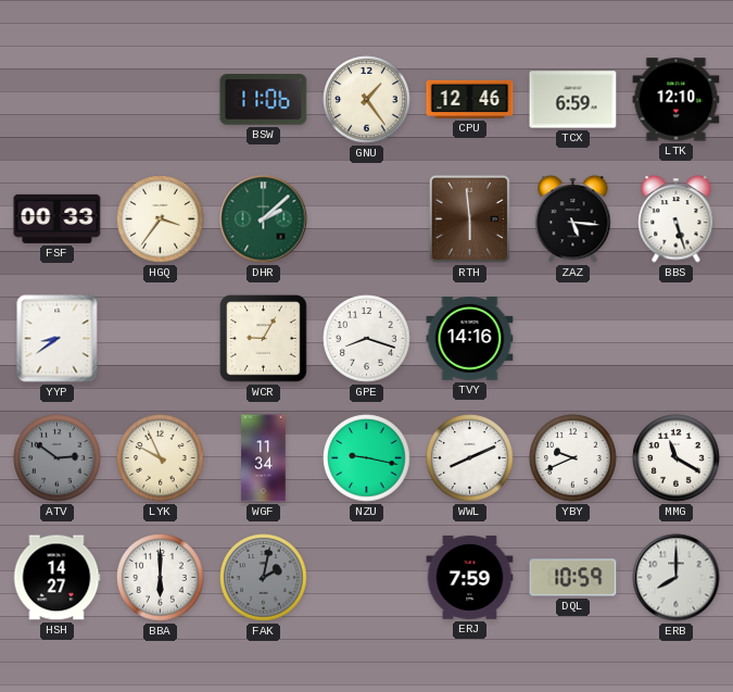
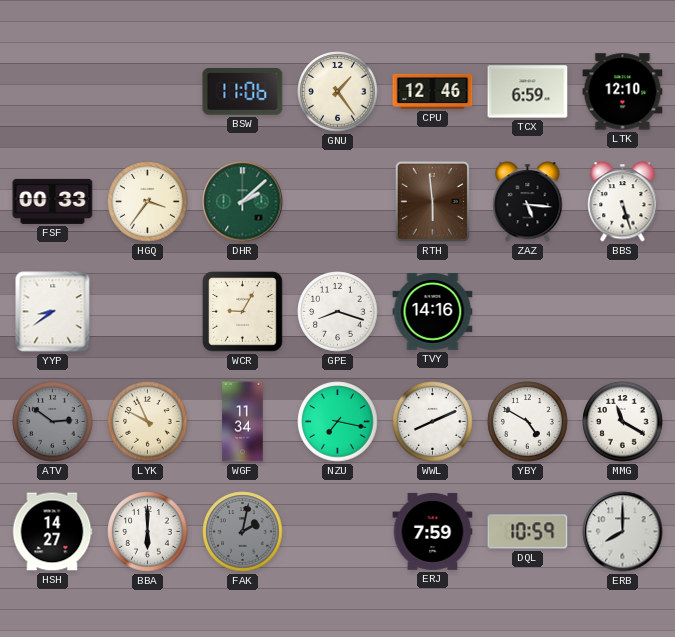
NZU: 9:17 -> 7:17 (338, 422)
YBY: 9:41 -> 4:50 (528, 422)
